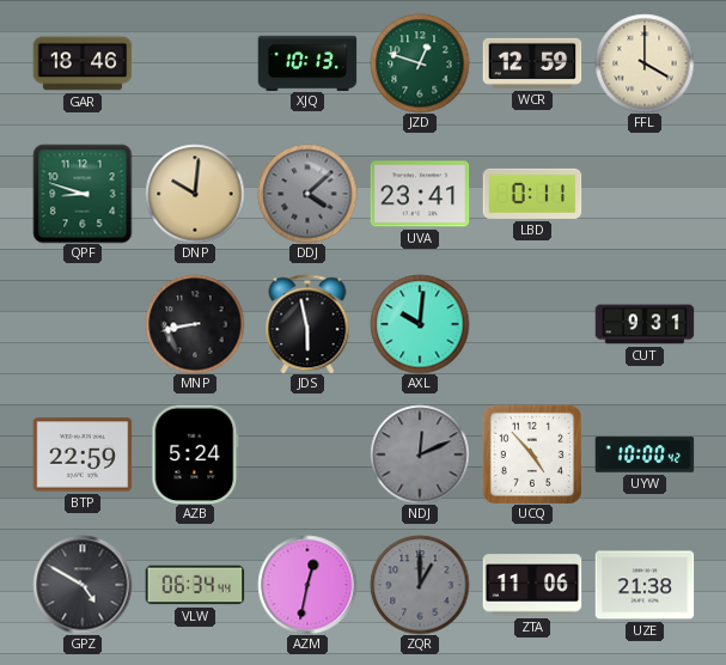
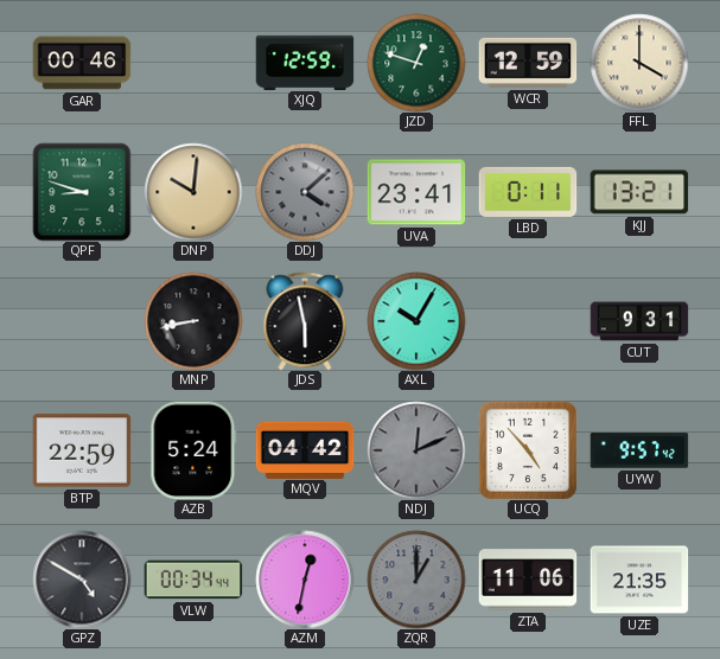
GAR: 18:46 -> 00:46 (82, 63)
XJQ: 10:13 -> 12:59 (305, 62)
KJJ: none -> 13:21 (639, 192)
AXL: 10:01 -> 10:05 (416, 321)
MQV: none -> 04:42 (305, 449)
UYW: 10:00 -> 9:57 (639, 450)
VLW: 06:34 -> 00:34 (193, 580)
UZE: 21:38 -> 21:35 (639, 580)
